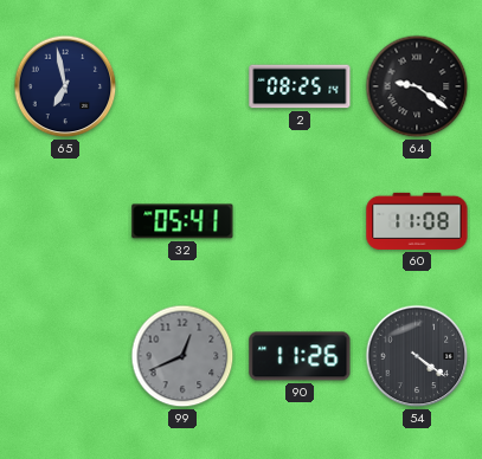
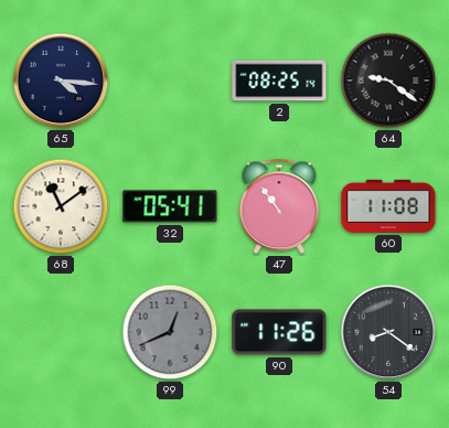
65: 6:58 -> 4:16 (61, 81)
68: none -> 11:09 (61, 206)
47: none -> 10:54 (279, 206)
54: 4:21 -> 8:21 (388, 332)
